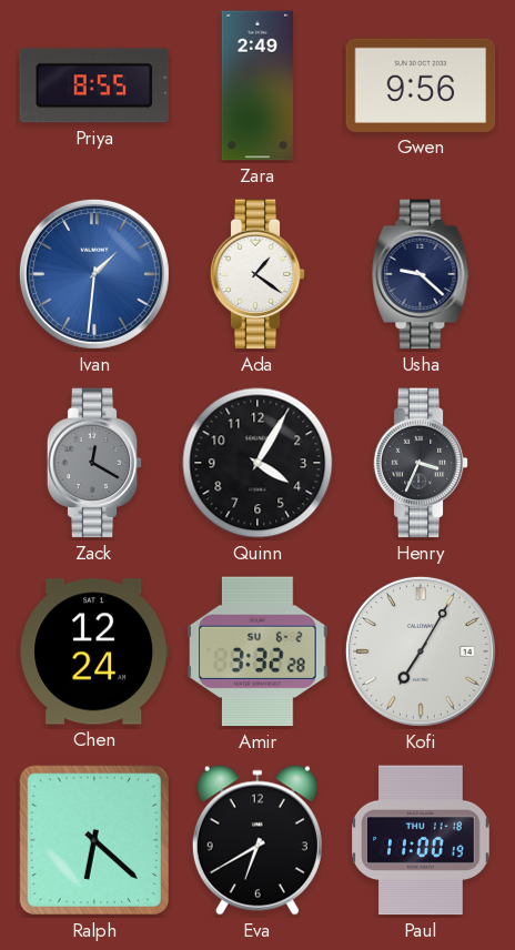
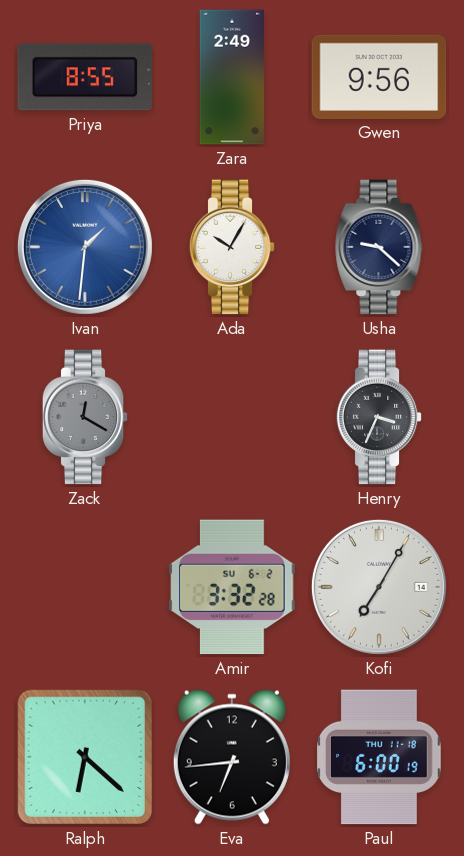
Ada: 1:21 -> 10:05 (232, 247)
Quinn: 4:05 -> none (257, 463)
Chen: 12:24 -> none (94, 651)
Eva: 6:40 -> 6:44 (232, 757)
Paul: 11:00 -> 6:00 (379, 757)
